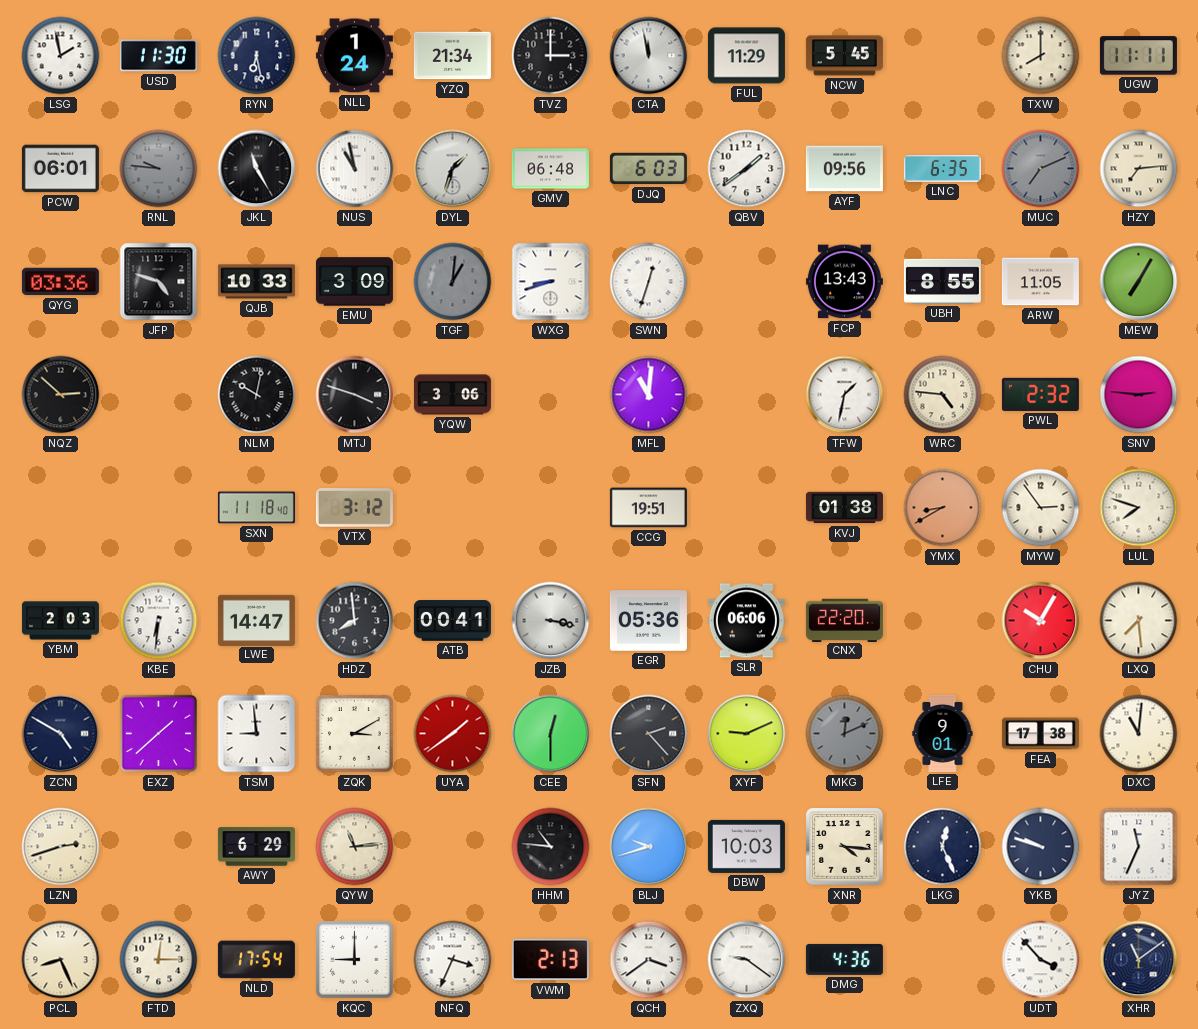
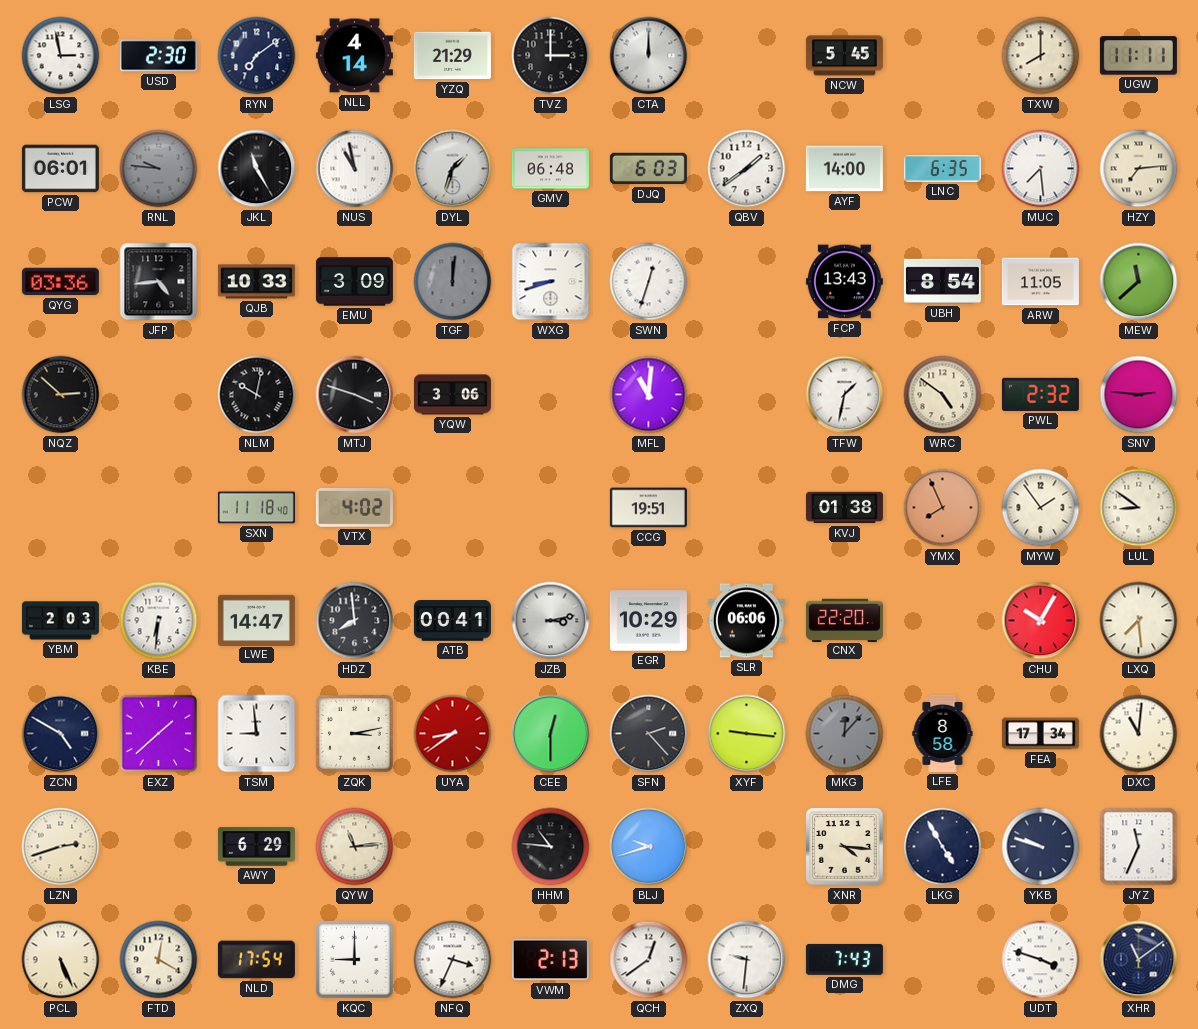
LSG: 1:58 -> 2:58 (61, 56)
USD: 11:30 -> 2:30 (158, 56)
RYN: 6:28 -> 7:09 (257, 56)
NLL: 1:24 -> 4:14 (354, 56)
YZQ: 21:34 -> 21:29 (452, 56)
CTA: 11:58 -> 12:00 (649, 56)
FUL: 11:29 -> none (746, 56)
AYF: 09:56 -> 14:00 (844, 169)
MUC: 7:11 -> 7:29 (1041, 169)
MUC dial: grey -> white (1041, 169)
JFP: 4:48 -> 4:44 (159, 282)
TGF: 1:01 -> 12:01 (453, 282)
UBH: 8:55 -> 8:54 (942, 281)
MEW: 7:05 -> 11:38 (1139, 282)
WRC: 4:46 -> 4:51 (943, 395)
VTX: 3:12 -> 4:02 (354, 508)
YMX: 8:40 -> 7:56 (943, 508)
MYW: 2:54 -> 1:54 (1041, 508)
LUL: 7:48 -> 8:51 (1139, 508)
JZB: 3:17 -> 3:13 (551, 621)
EGR: 05:36 -> 10:29 (648, 621)
ZQK: 3:10 -> 3:13 (355, 734)
UYA: 1:39 -> 8:39 (453, 734)
XYF: 9:11 -> 9:16 (747, 734)
MKG: 12:11 -> 12:07 (845, 734)
LFE: 9:01 -> 8:58 (943, 733)
FEA: 17:38 -> 17:34 (1040, 734)
DBW: 10:03 -> none (746, 846)
LKG: 12:26 -> 4:55 (943, 847)
PCL: 8:26 -> 5:26 (61, 960)
FTD: 12:15 -> 12:20 (159, 960)
QCH: 3:39 -> 12:39 (649, 960)
ZXQ: 9:21 -> 9:31 (747, 960)
DMG: 4:36 -> 7:43 (844, 959)
UDT: 3:53 -> 3:48 (1041, 960)
